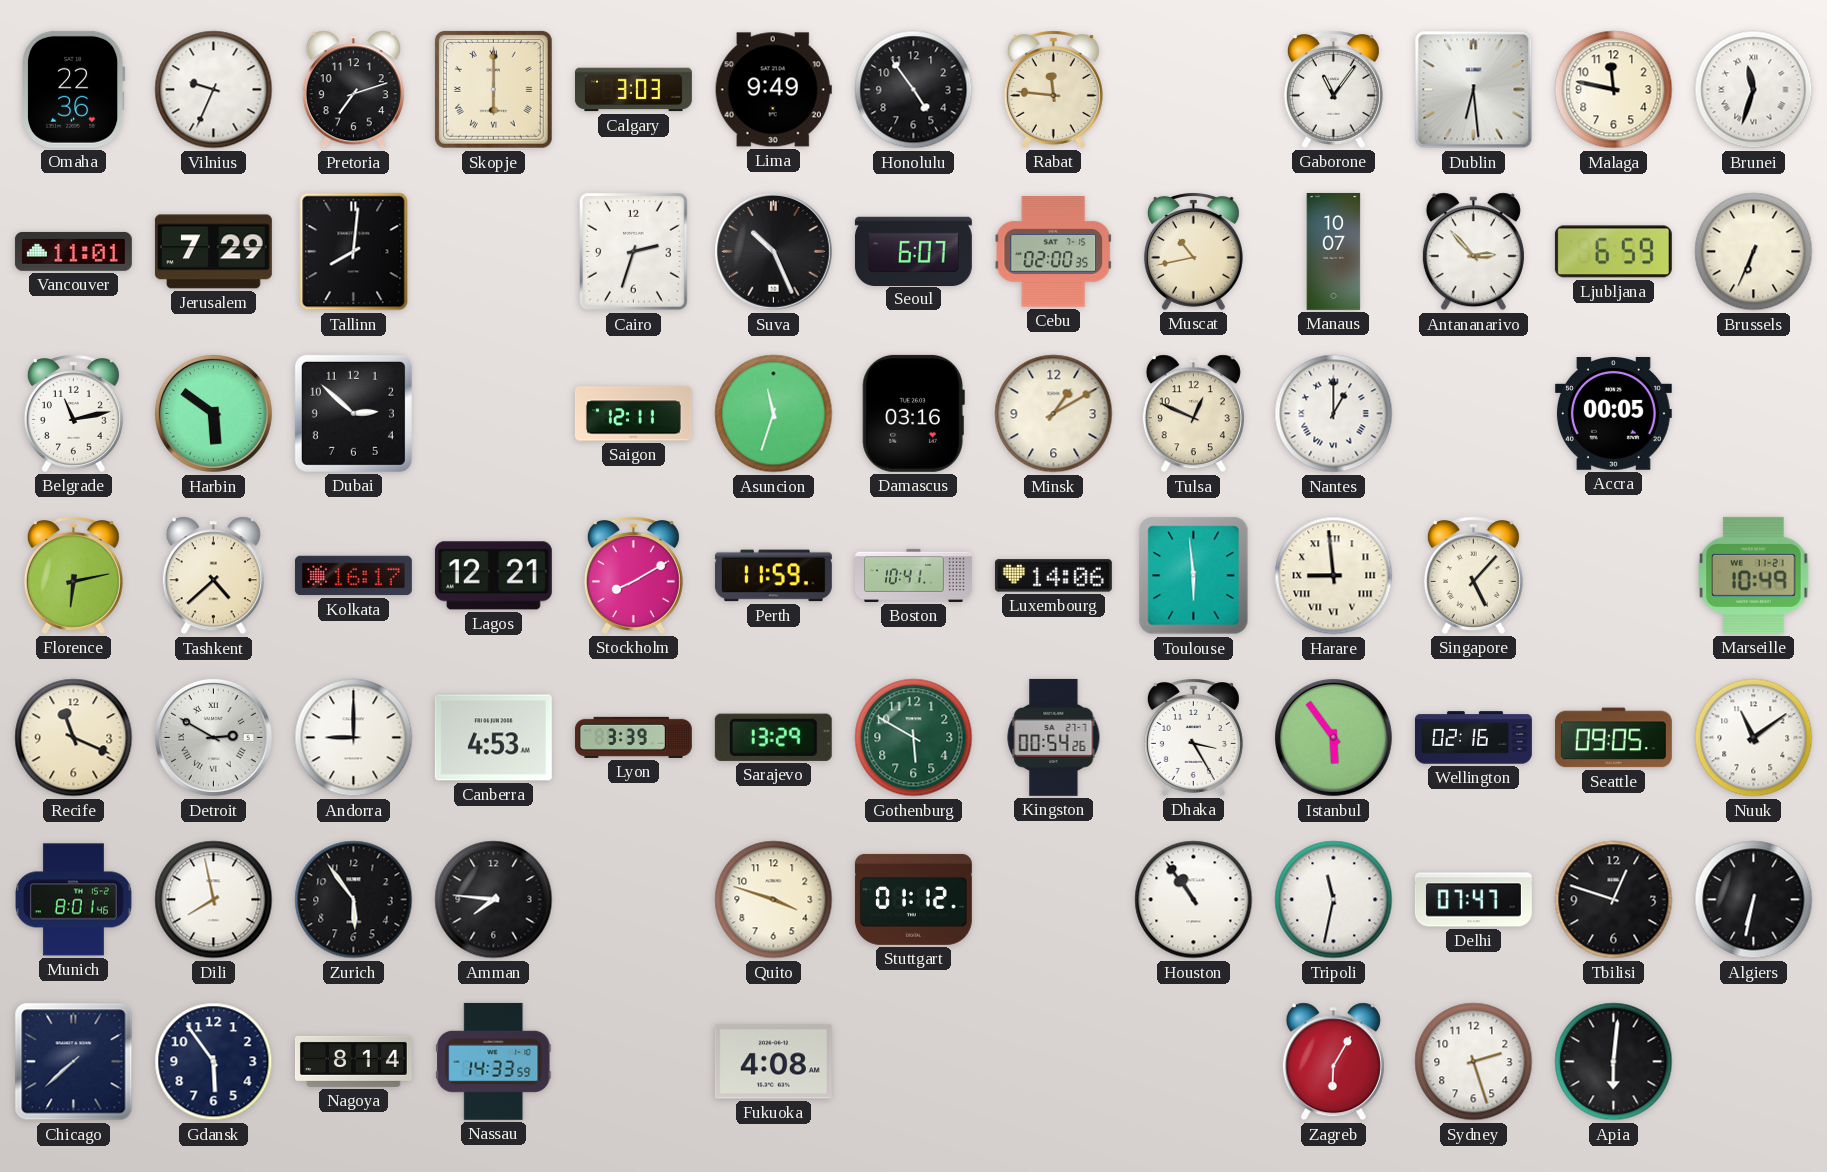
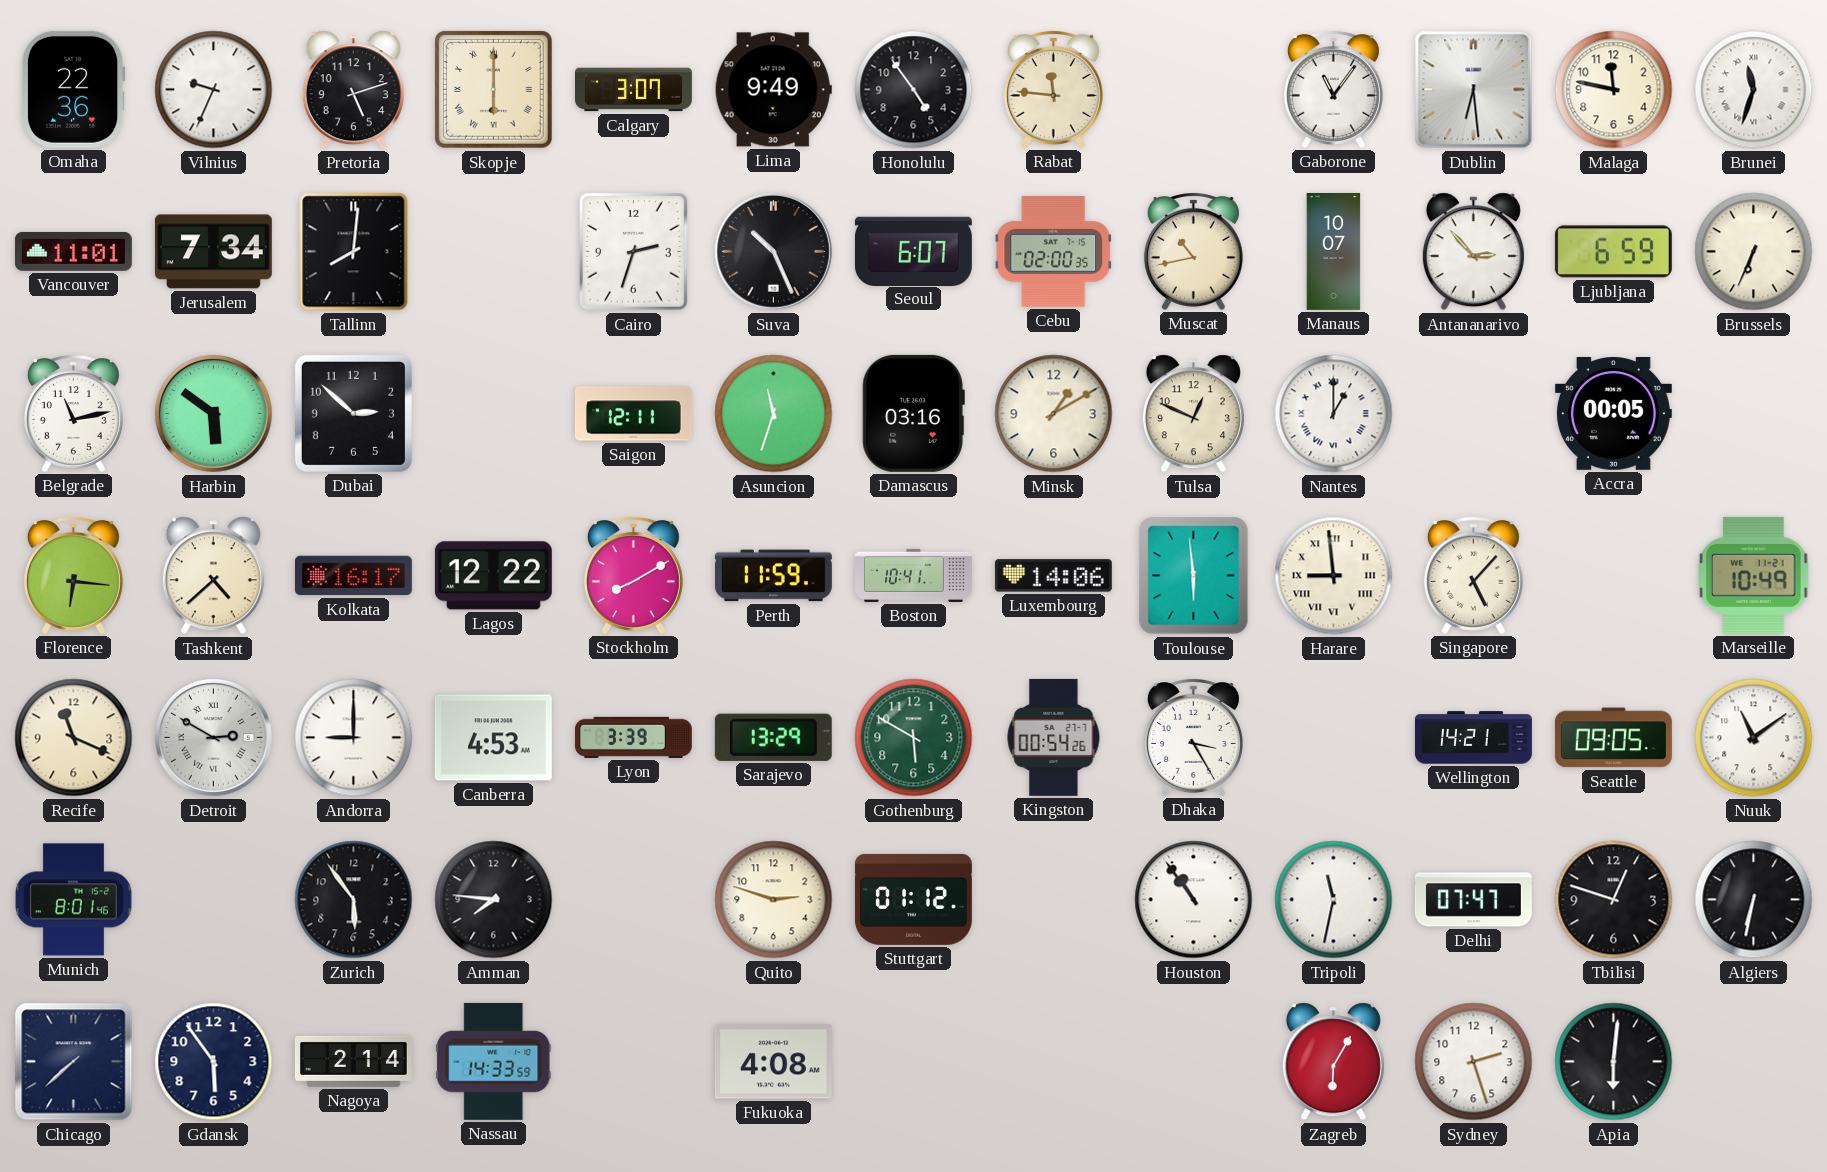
Pretoria: 7:12 -> 5:12 (353, 90)
Calgary: 3:03 -> 3:07 (633, 90)
Jerusalem: 7:29 -> 7:34 (213, 252)
Florence: 6:13 -> 6:16 (73, 576)
Lagos: 12:21 -> 12:22 (493, 576)
Istanbul: 5:54 -> none (1334, 738)
Wellington: 02:16 -> 14:21 (1473, 738)
Dili: 7:58 -> none (214, 900)
Quito: 3:48 -> 2:48 (774, 900)
Nagoya: 8:14 -> 2:14 (353, 1061)
